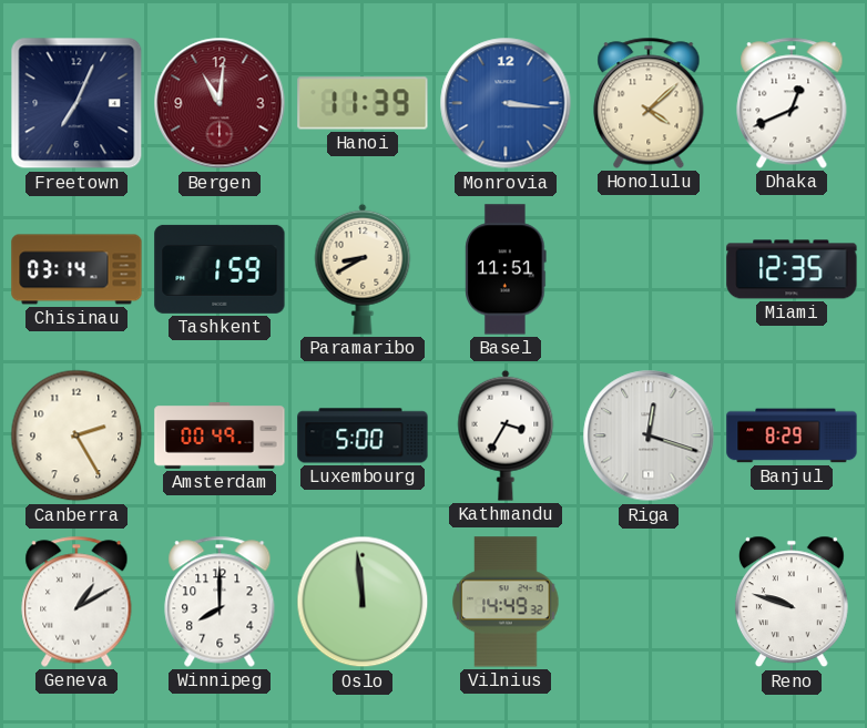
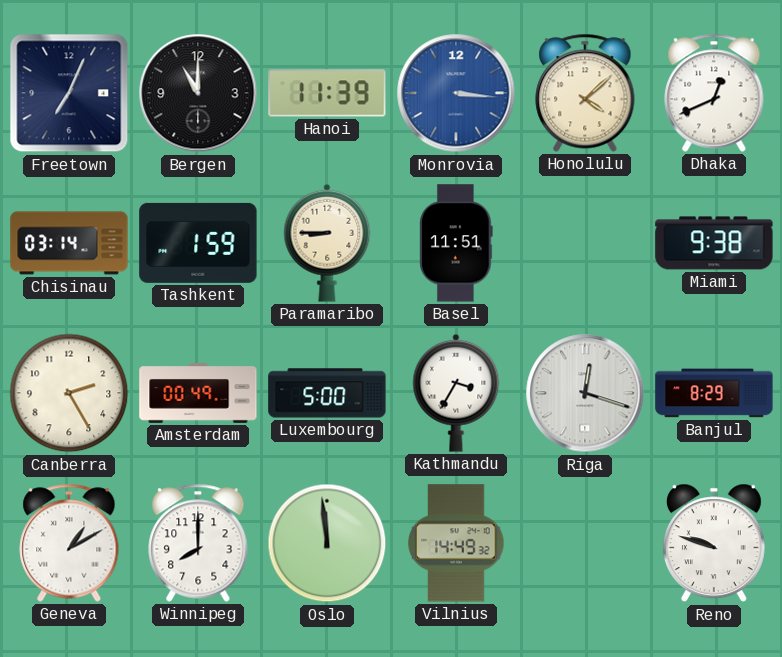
Bergen: 11:01 -> 11:00 (198, 93)
Bergen dial: burgundy -> black (198, 93)
Paramaribo: 8:40 -> 8:45 (327, 243)
Miami: 12:35 -> 9:38 (714, 243)
